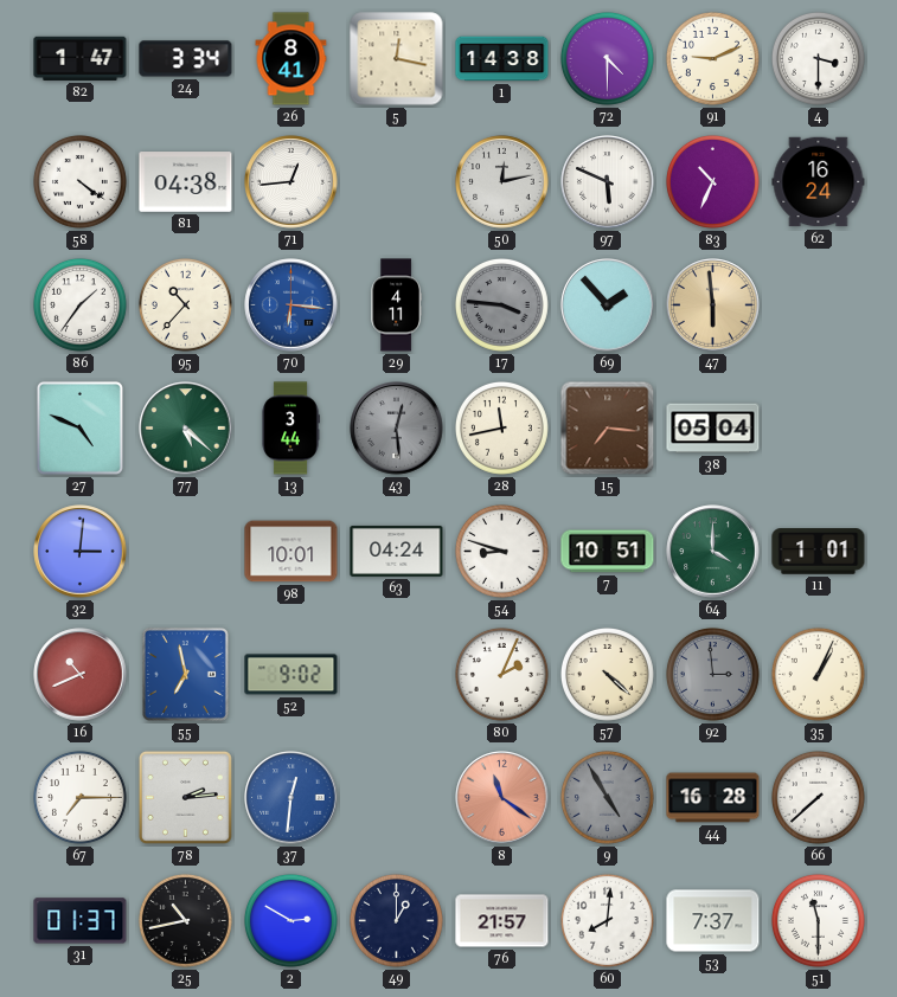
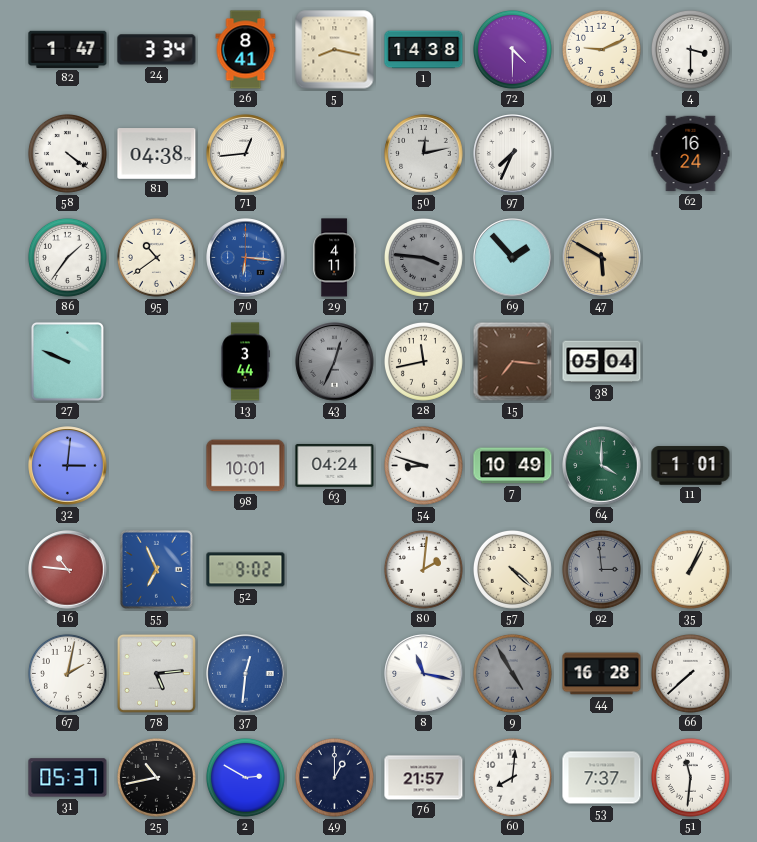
5: 12:17 -> 8:17 (335, 50)
97: 5:49 -> 7:34 (513, 154)
83: 10:34 -> none (712, 181)
95: 10:37 -> 10:39 (156, 257)
47: 5:59 -> 5:50 (602, 258)
27: 4:49 -> 9:49 (67, 361)
77: 5:22 -> none (186, 429)
43: 12:29 -> 12:34 (335, 362)
7: 10:51 -> 10:49 (513, 466)
16: 10:41 -> 10:46 (68, 570)
55: 6:58 -> 6:56 (156, 569)
80: 2:04 -> 2:01 (423, 569)
67: 7:15 -> 2:02 (67, 673)
78: 2:14 -> 5:14 (156, 673)
8: 11:21 -> 11:17 (424, 674)
8 dial: salmon -> white (424, 674)
31: 01:37 -> 05:37 (68, 778)
51: 11:30 -> 11:31 (690, 777)
